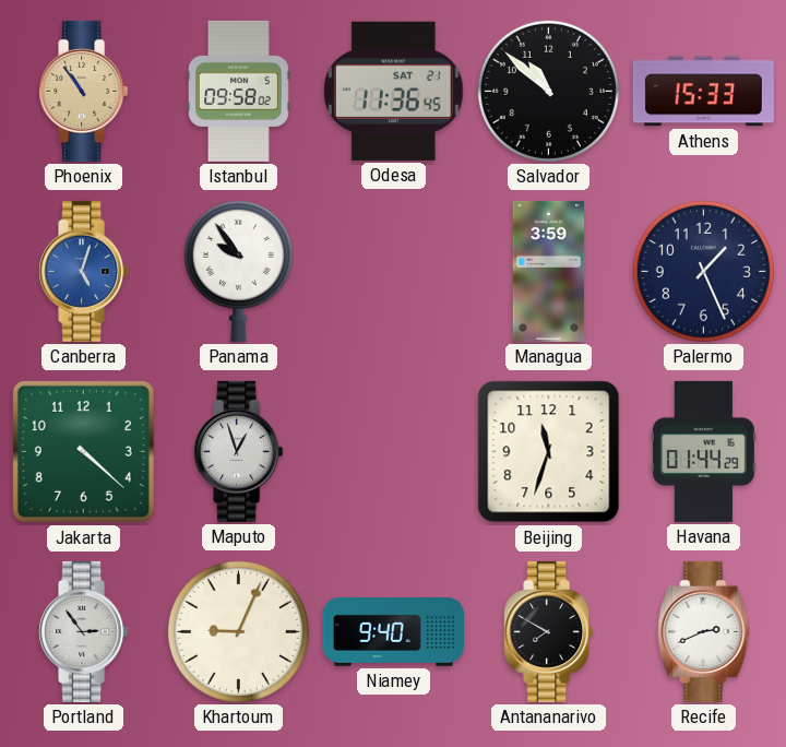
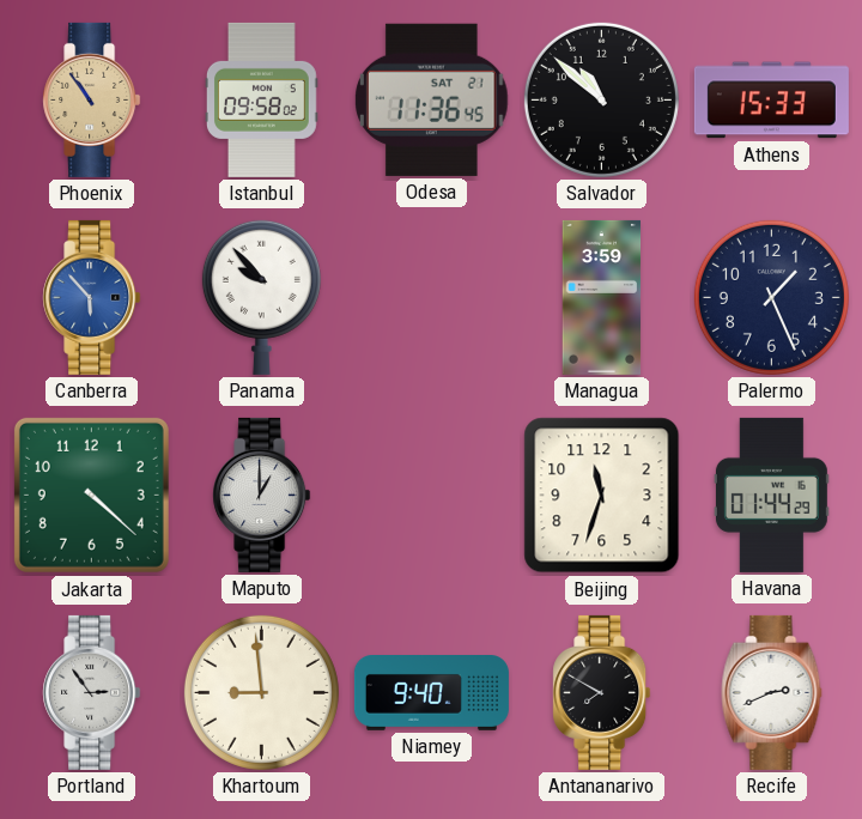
Canberra: 5:03 -> 5:53 (92, 297)
Panama: 9:54 -> 9:53 (261, 297)
Maputo: 12:57 -> 1:00 (262, 495)
Khartoum: 9:04 -> 8:59 (261, 692)
